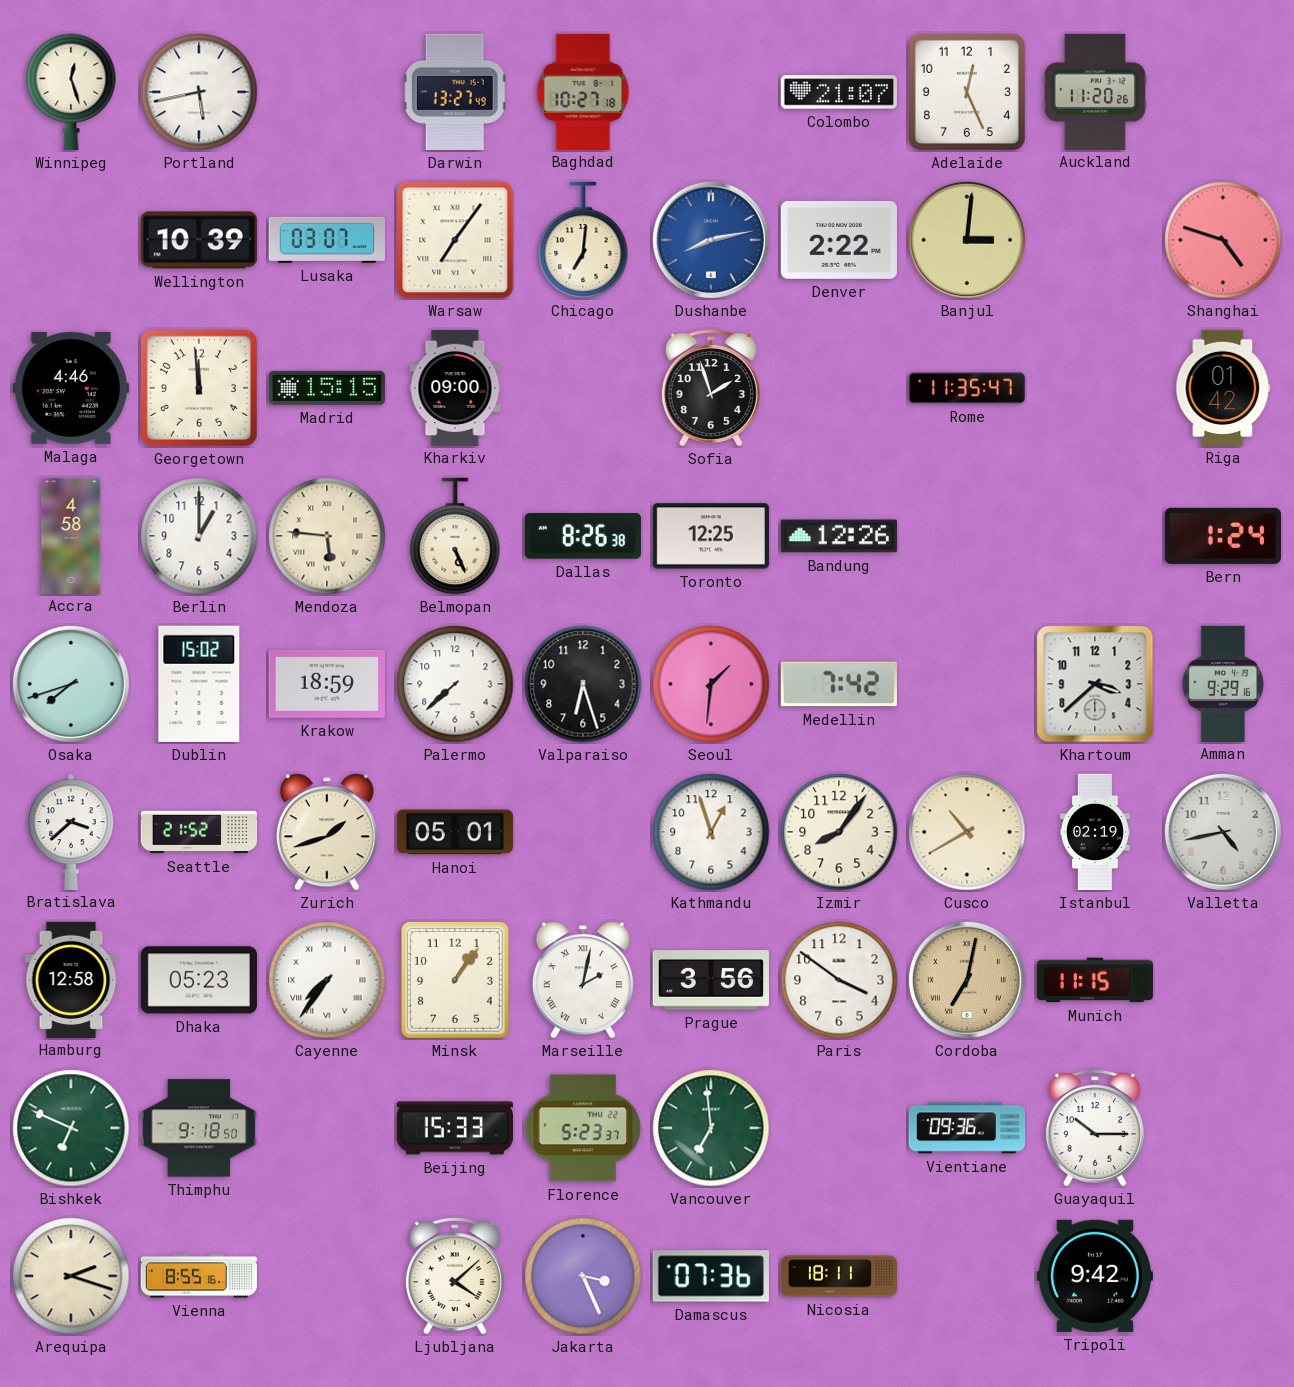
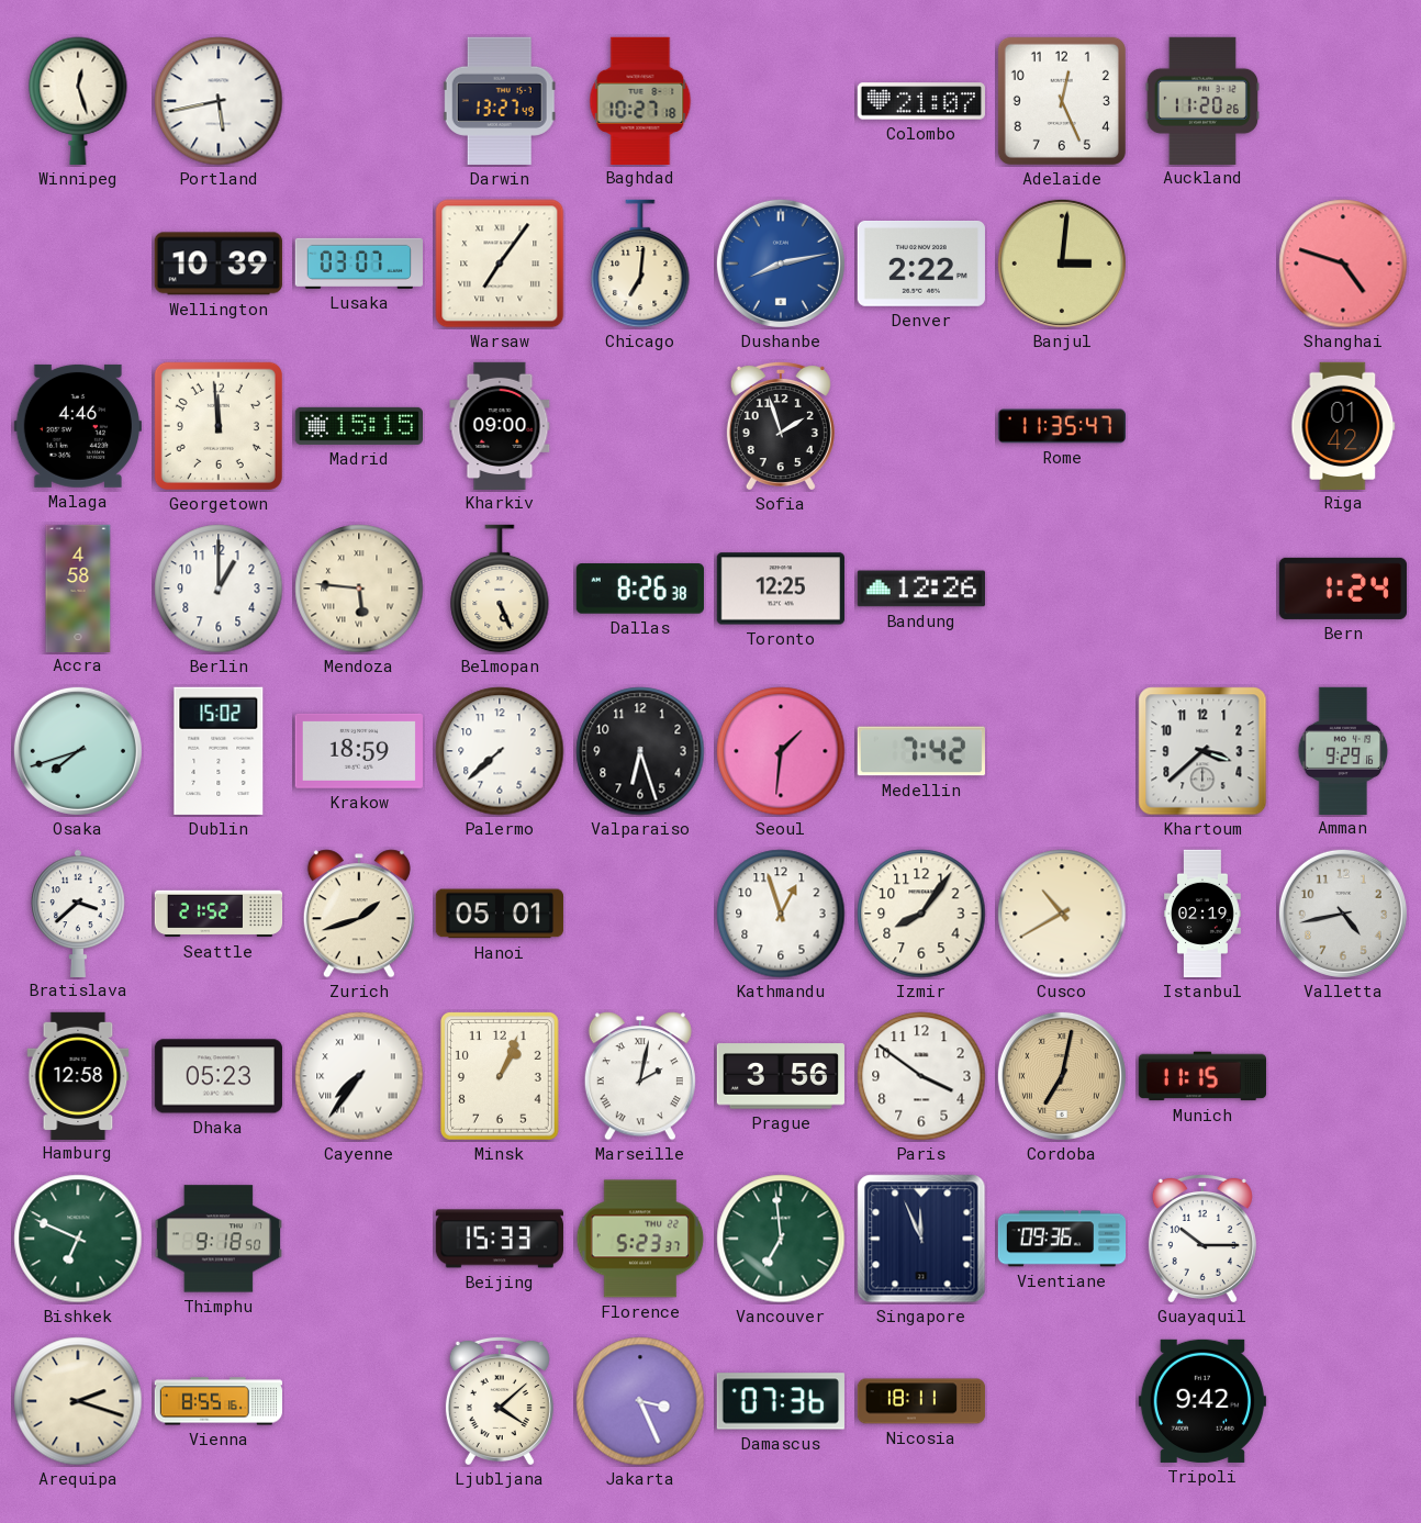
Minsk: 1:06 -> 1:04 (500, 1076)
Singapore: none -> 11:56 (921, 1239)
